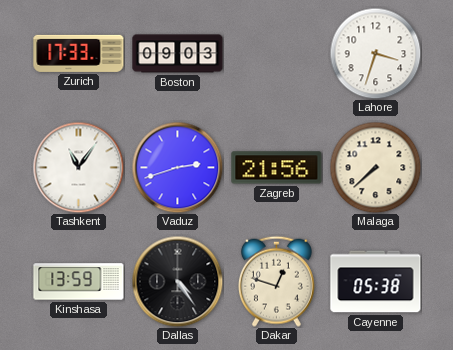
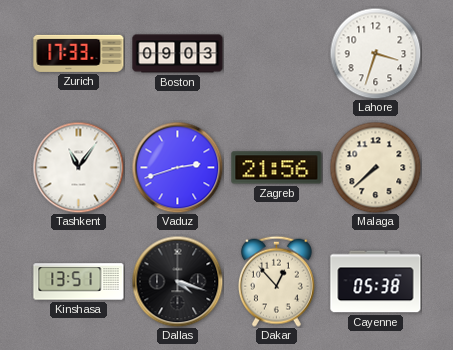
Kinshasa: 13:59 -> 13:51 (79, 282)
Dallas: 4:24 -> 4:18 (177, 281)
Dakar: 12:48 -> 12:53 (276, 281)
